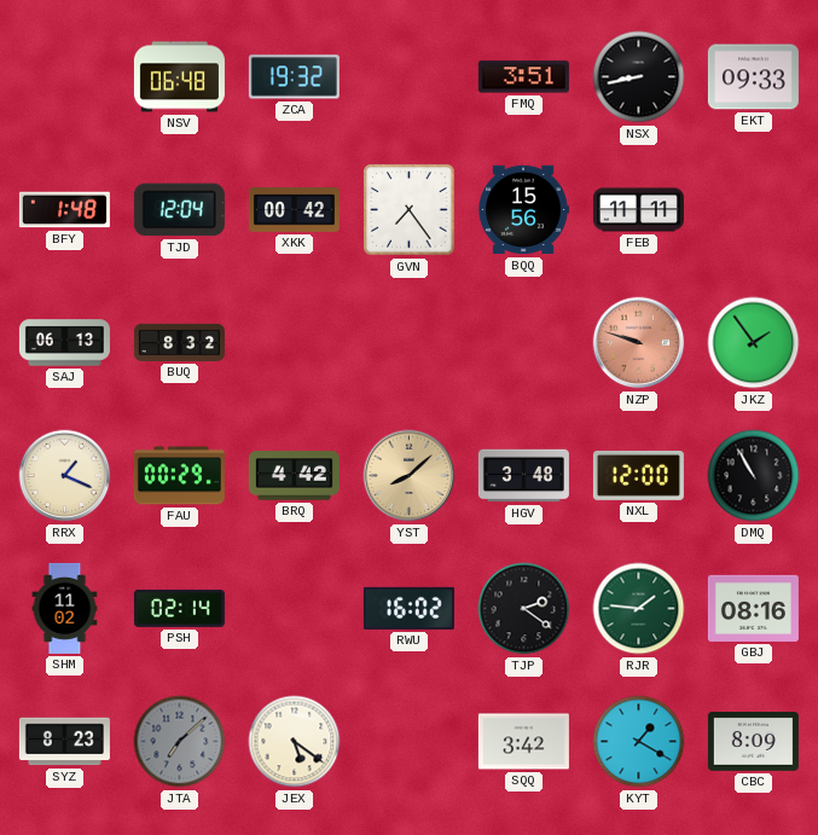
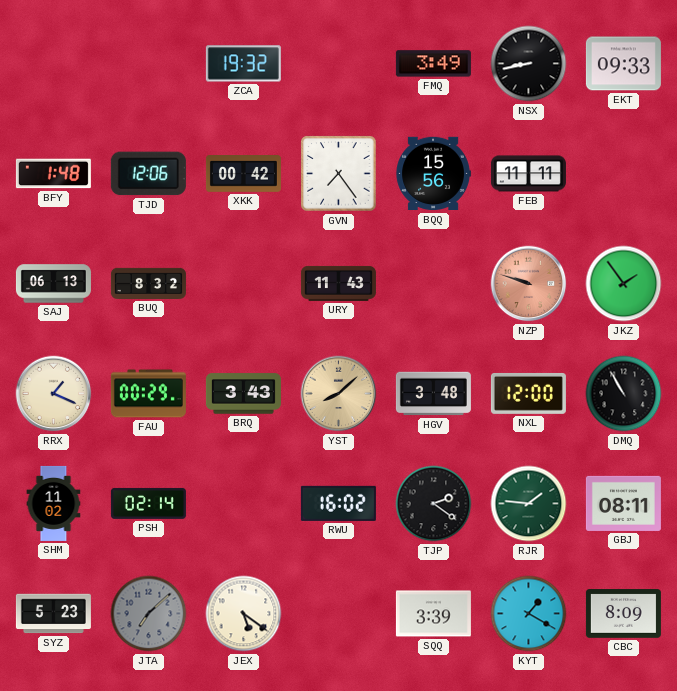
NSV: 06:48 -> none (179, 77)
FMQ: 3:51 -> 3:49 (433, 64)
TJD: 12:04 -> 12:06 (148, 174)
URY: none -> 11:43 (338, 283)
BRQ: 4:42 -> 3:43 (243, 394)
GBJ: 08:16 -> 08:11 (623, 503)
SYZ: 8:23 -> 5:23 (53, 614)
SQQ: 3:42 -> 3:39 (433, 614)
